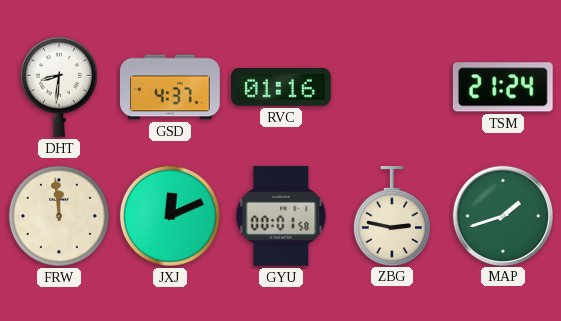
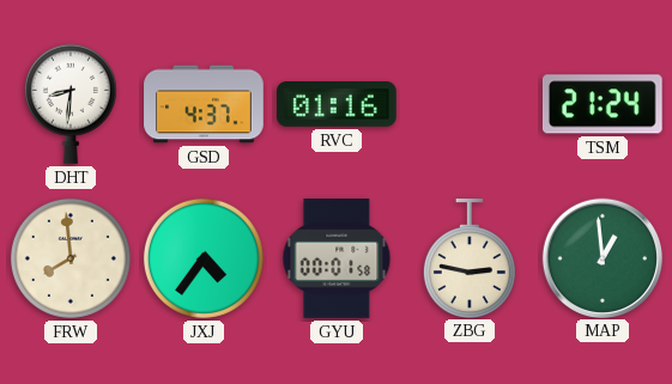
FRW: 11:59 -> 7:59 (71, 258)
JXJ: 12:11 -> 4:36 (204, 258)
MAP: 1:42 -> 12:59 (601, 257)
